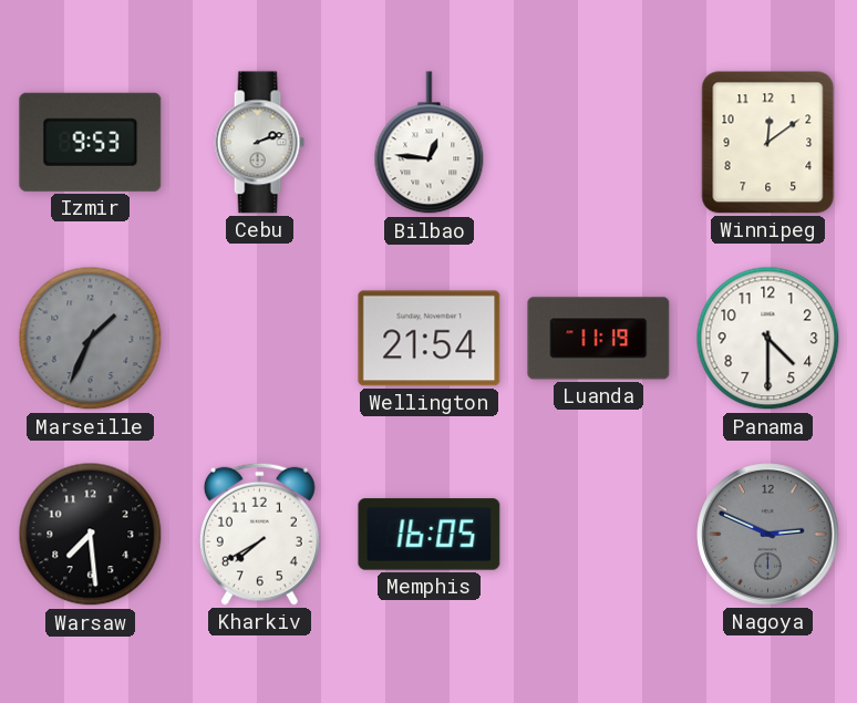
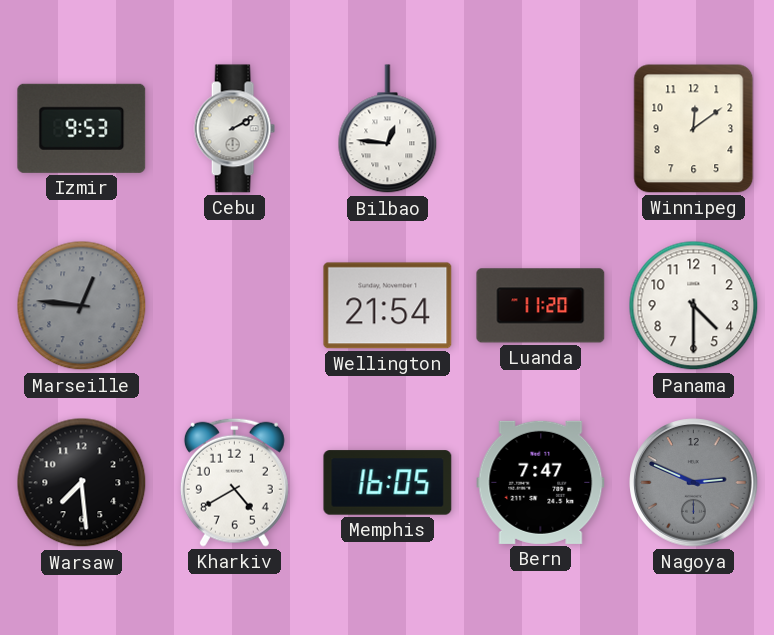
Cebu: 2:12 -> 2:10 (234, 129)
Marseille: 1:34 -> 12:46 (82, 306)
Luanda: 11:19 -> 11:20 (541, 306)
Kharkiv: 7:40 -> 4:40 (234, 482)
Bern: none -> 7:47 (541, 482)
